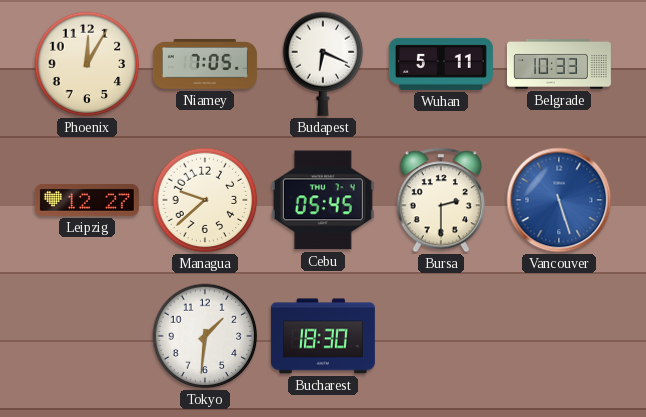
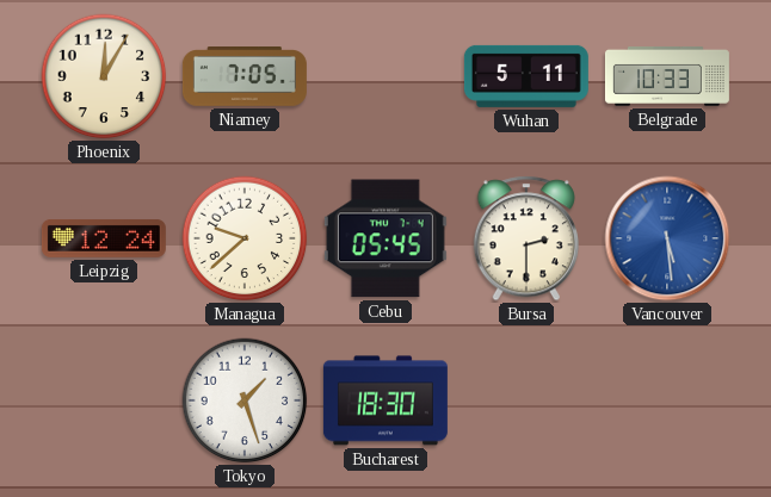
Budapest: 6:19 -> none (323, 64)
Leipzig: 12:27 -> 12:24 (104, 238)
Vancouver: 5:27 -> 5:29 (667, 238)
Tokyo: 1:31 -> 1:27 (245, 400)
